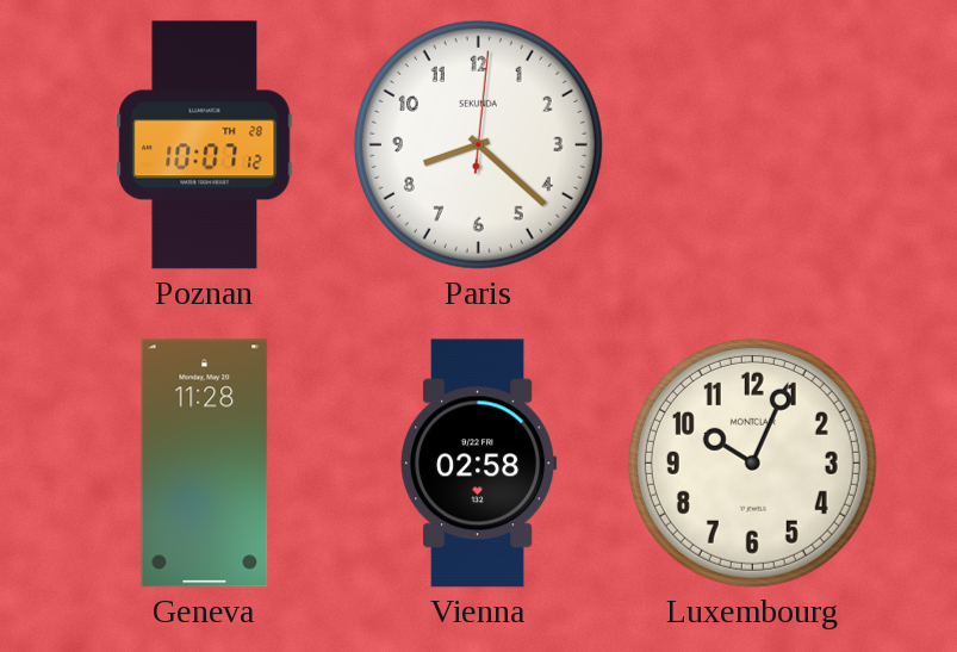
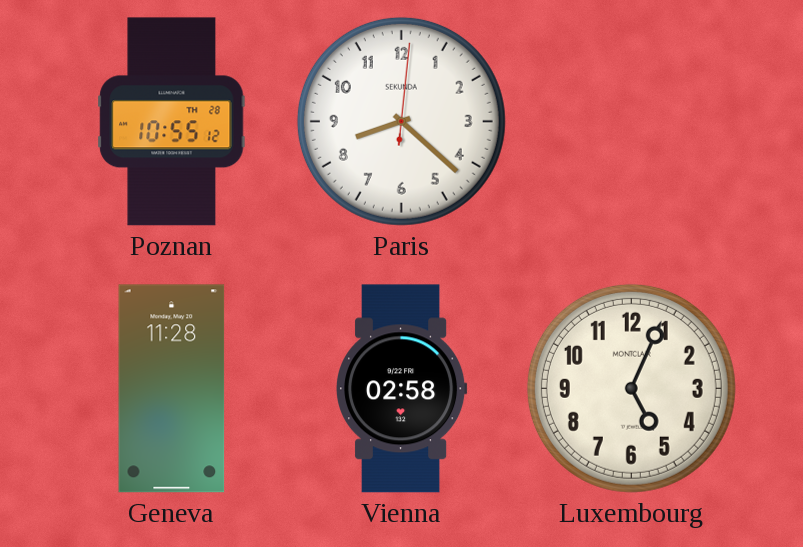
Poznan: 10:07 -> 10:55 (172, 122)
Luxembourg: 10:04 -> 5:04 (631, 388)
